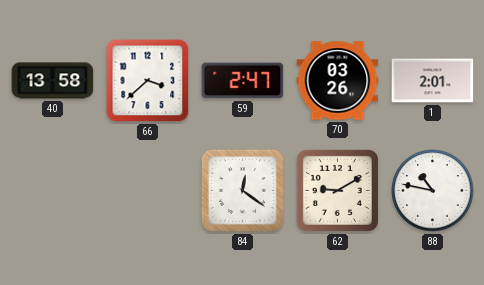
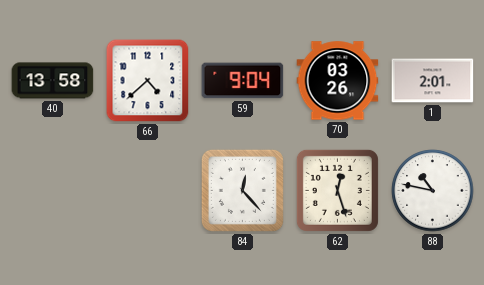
66: 3:38 -> 4:38 (148, 81)
59: 2:47 -> 9:04 (243, 81)
84: 12:21 -> 12:23 (242, 190)
62: 9:10 -> 12:27 (337, 190)
